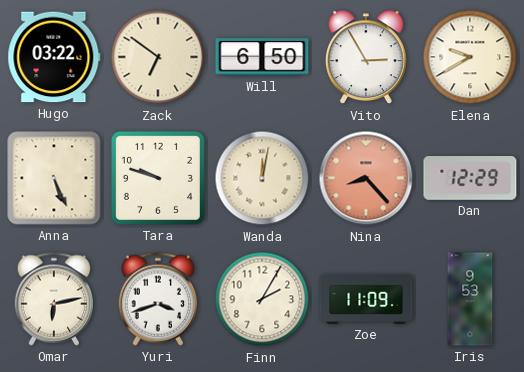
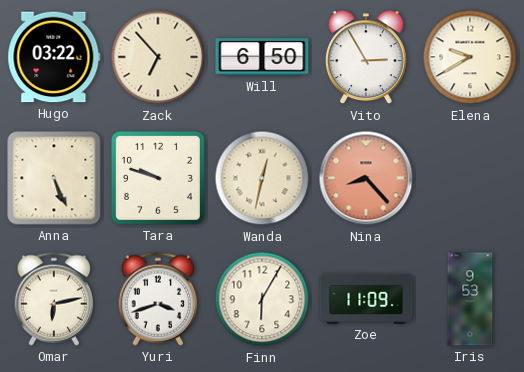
Zack: 6:51 -> 6:53 (158, 57)
Wanda: 12:02 -> 12:32 (262, 178)
Dan: 12:29 -> none (470, 179)
Finn: 2:05 -> 6:05 (262, 299)
